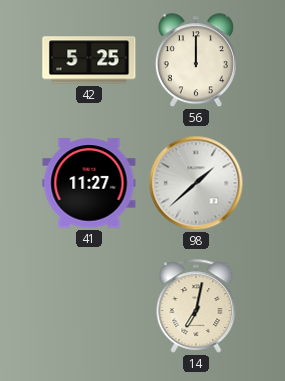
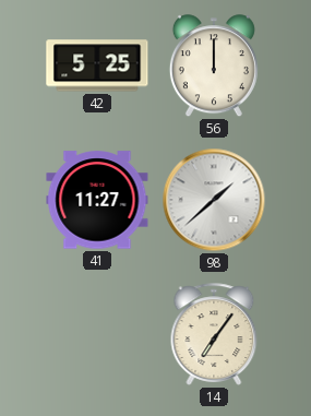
14: 7:02 -> 7:06 (214, 334)
